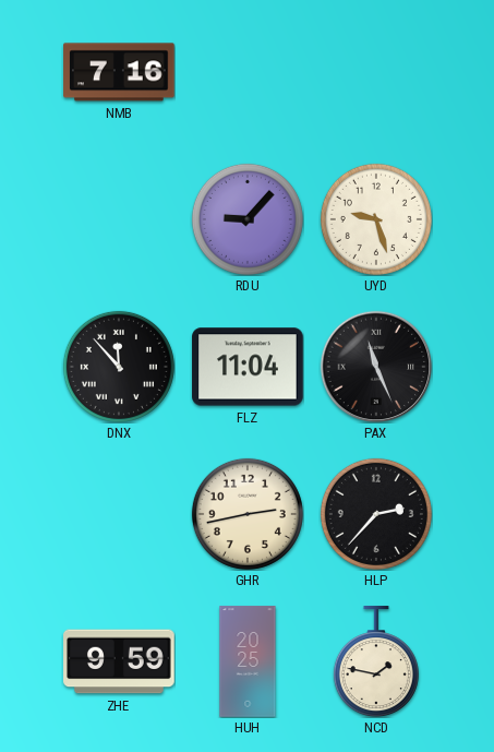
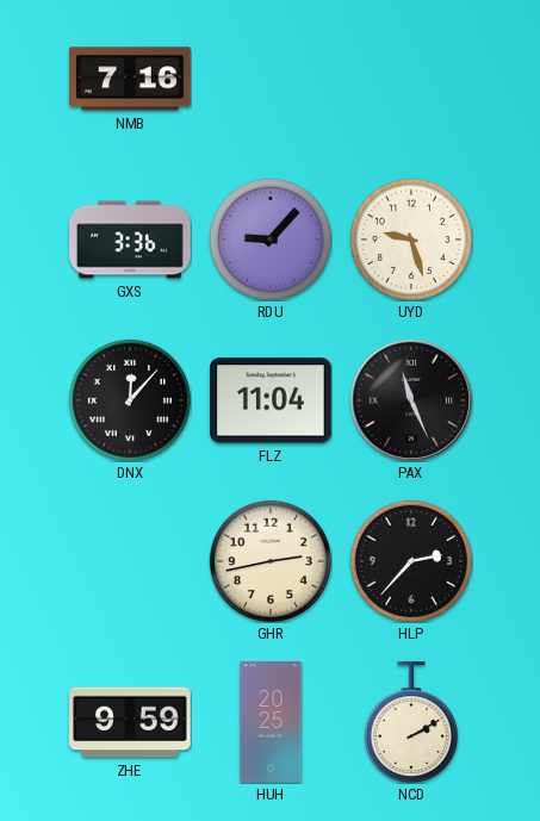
GXS: none -> 3:36 (130, 240)
DNX: 11:53 -> 12:07 (130, 400)
NCD: 1:47 -> 2:10 (411, 722)
